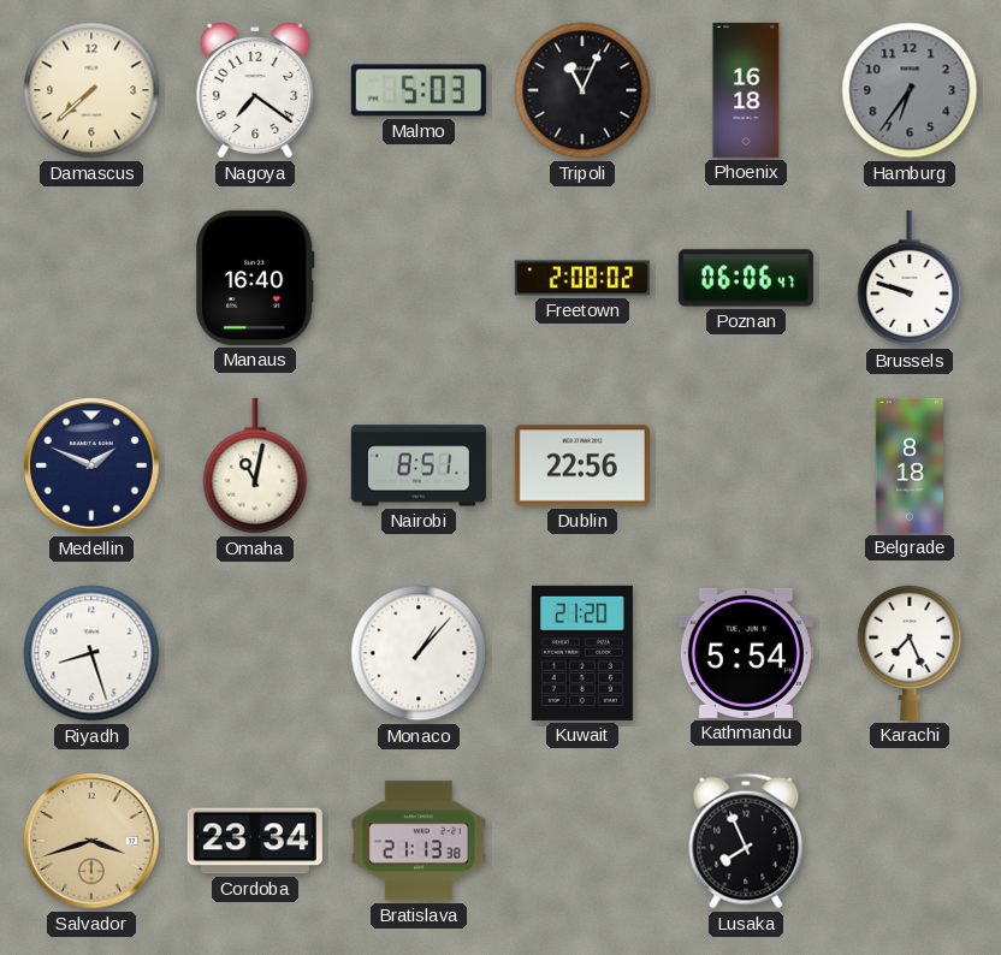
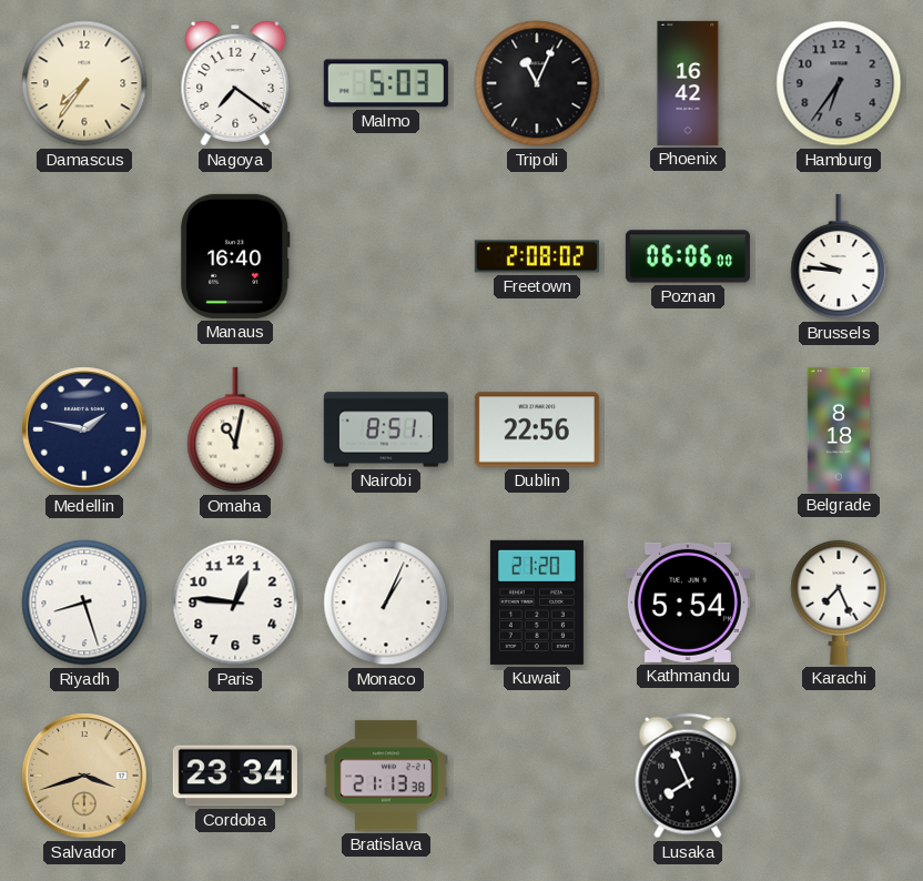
Damascus: 7:38 -> 7:36 (84, 83)
Phoenix: 16:18 -> 16:42 (688, 83)
Poznan: 06:06:47 -> 06:06:00 (688, 256)
Brussels: 9:48 -> 9:46 (839, 256)
Medellin: 1:49 -> 1:47 (84, 429)
Paris: none -> 12:46 (235, 602)
Monaco: 1:07 -> 1:04 (386, 602)
